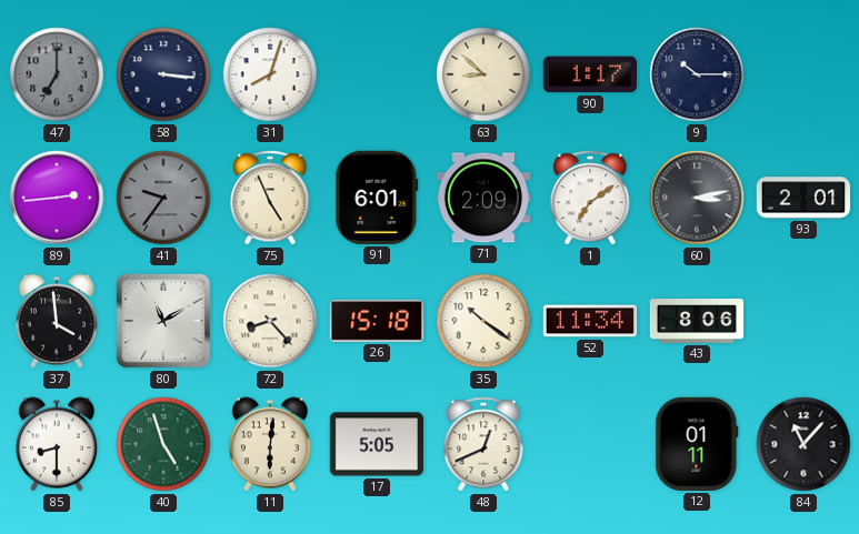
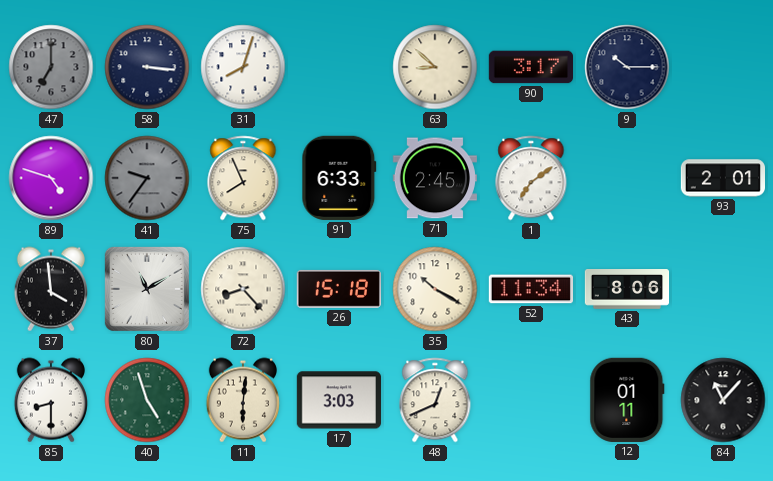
90: 1:17 -> 3:17 (530, 67)
89: 2:44 -> 4:48 (51, 178)
75: 4:56 -> 7:56 (243, 178)
91: 6:01 -> 6:33 (339, 178)
71: 2:09 -> 2:45 (434, 178)
60: 3:13 -> none (697, 198)
35: 10:21 -> 10:20 (435, 289)
17: 5:05 -> 3:03 (338, 400)
